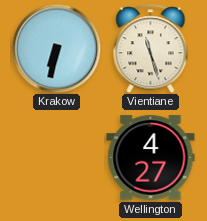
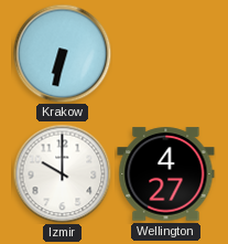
Vientiane: 11:27 -> none (151, 49)
Izmir: none -> 10:00 (62, 173)
